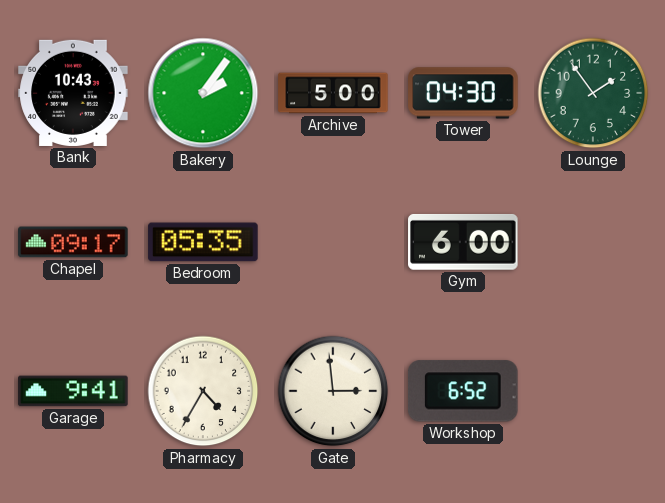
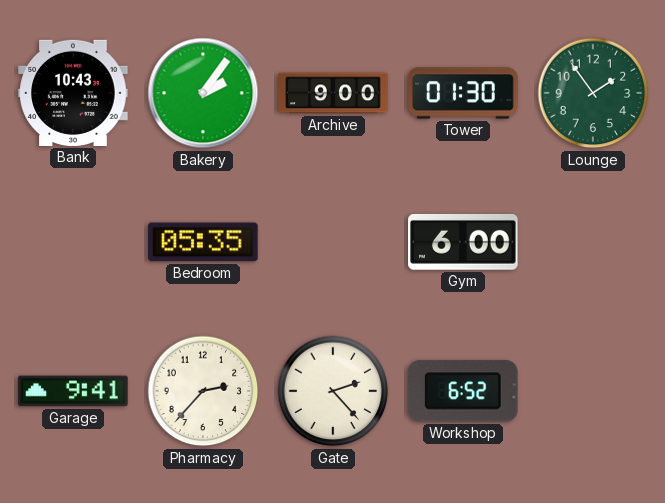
Archive: 5:00 -> 9:00 (333, 93)
Tower: 04:30 -> 01:30 (463, 93)
Chapel: 09:17 -> none (73, 242)
Pharmacy: 4:35 -> 2:37 (203, 391)
Gate: 2:59 -> 2:23 (333, 391)
